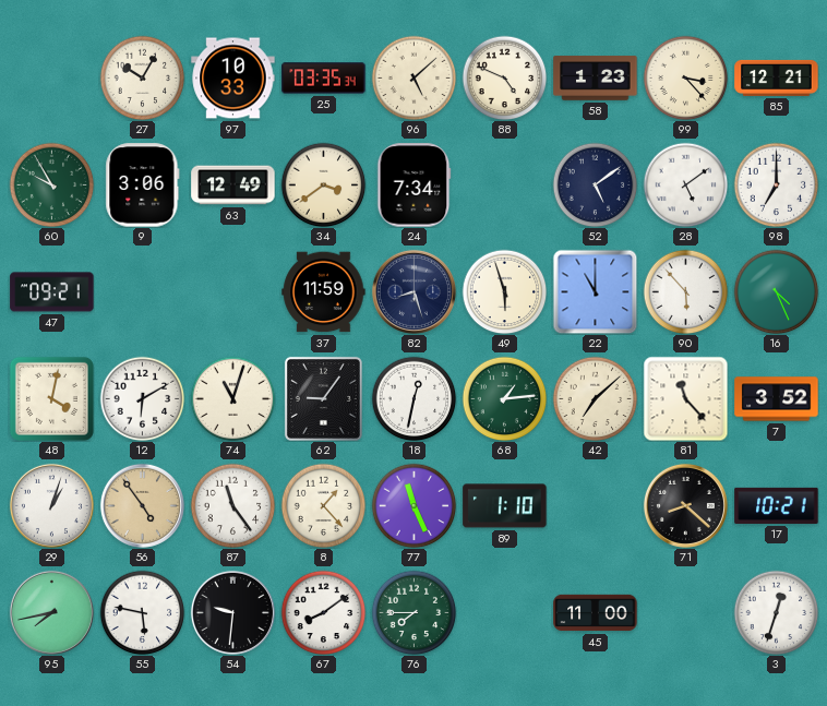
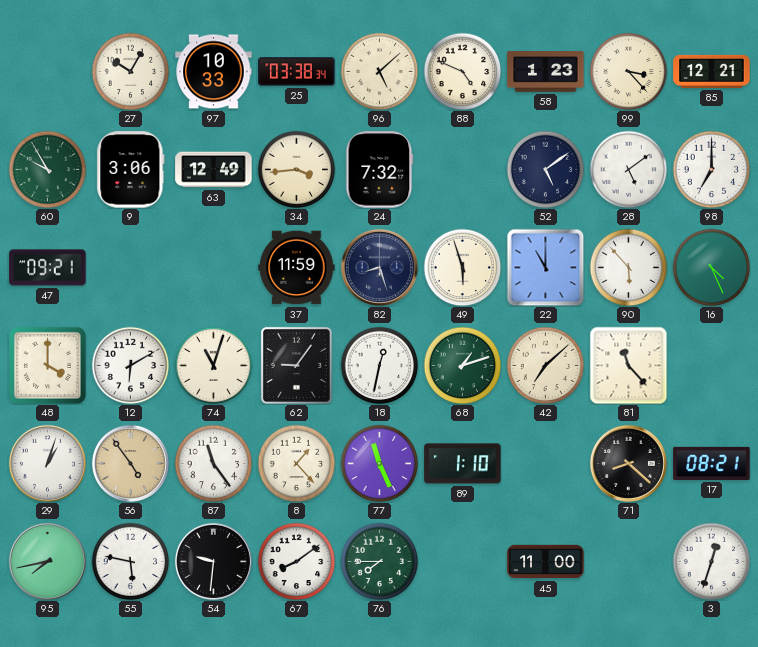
25: 03:35 -> 03:38 (297, 72)
34: 3:39 -> 3:44 (296, 169)
24: 7:34 -> 7:32 (380, 170)
48: 4:02 -> 4:00 (47, 365)
68: 1:14 -> 1:12 (462, 365)
7: 3:52 -> none (777, 399)
17: 10:21 -> 08:21 (712, 463)
